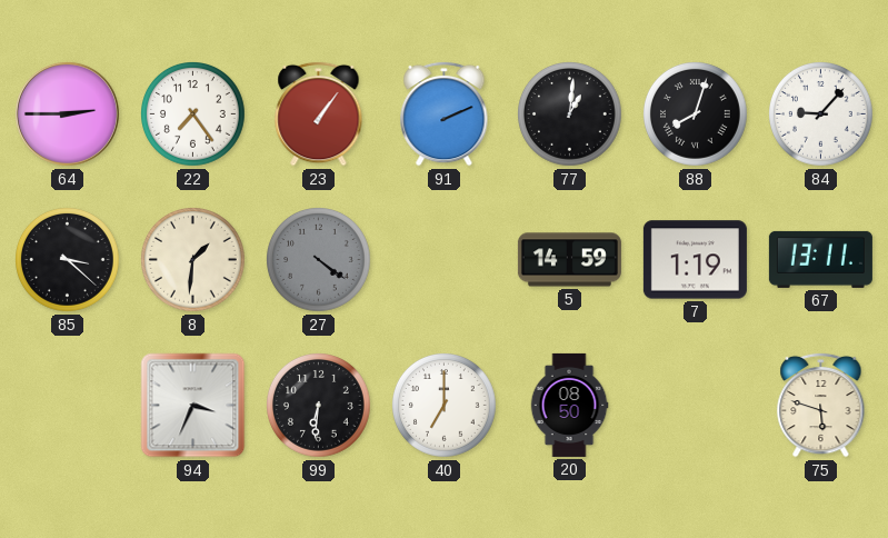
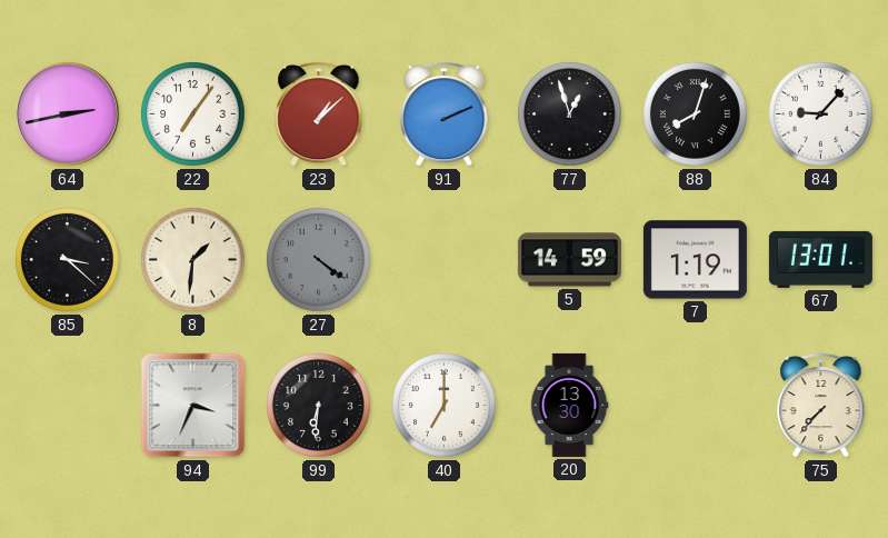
64: 2:45 -> 2:43 (67, 113)
22: 7:24 -> 7:06 (193, 114)
23: 1:06 -> 1:08 (319, 113)
77: 1:01 -> 12:57 (570, 114)
67: 13:11 -> 13:01 (820, 259)
20: 08:50 -> 13:30 (569, 405)
75: 5:48 -> 7:37 (821, 405)
